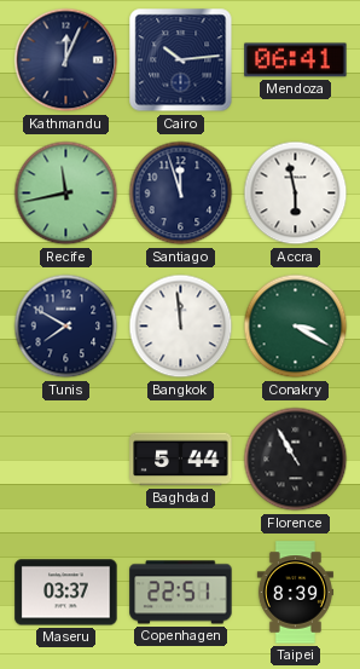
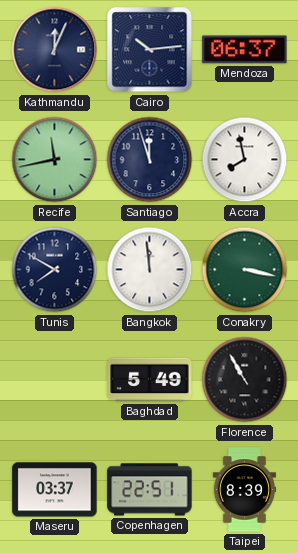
Mendoza: 06:41 -> 06:37 (245, 50)
Accra: 5:58 -> 7:58 (245, 160)
Conakry: 3:20 -> 3:17 (245, 270)
Baghdad: 5:44 -> 5:49 (150, 380)
